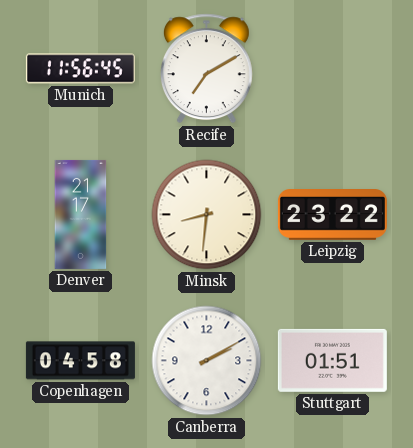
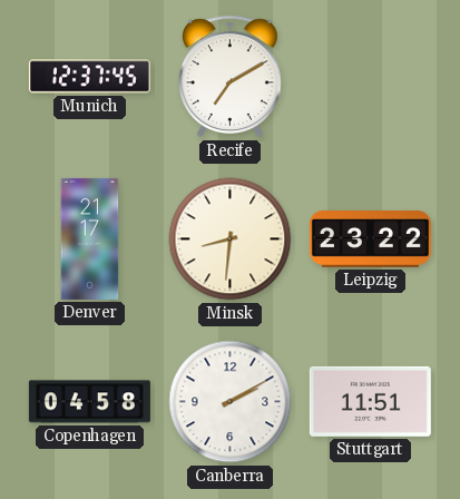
Munich: 11:56 -> 12:37 (89, 77)
Stuttgart: 01:51 -> 11:51 (370, 401)
